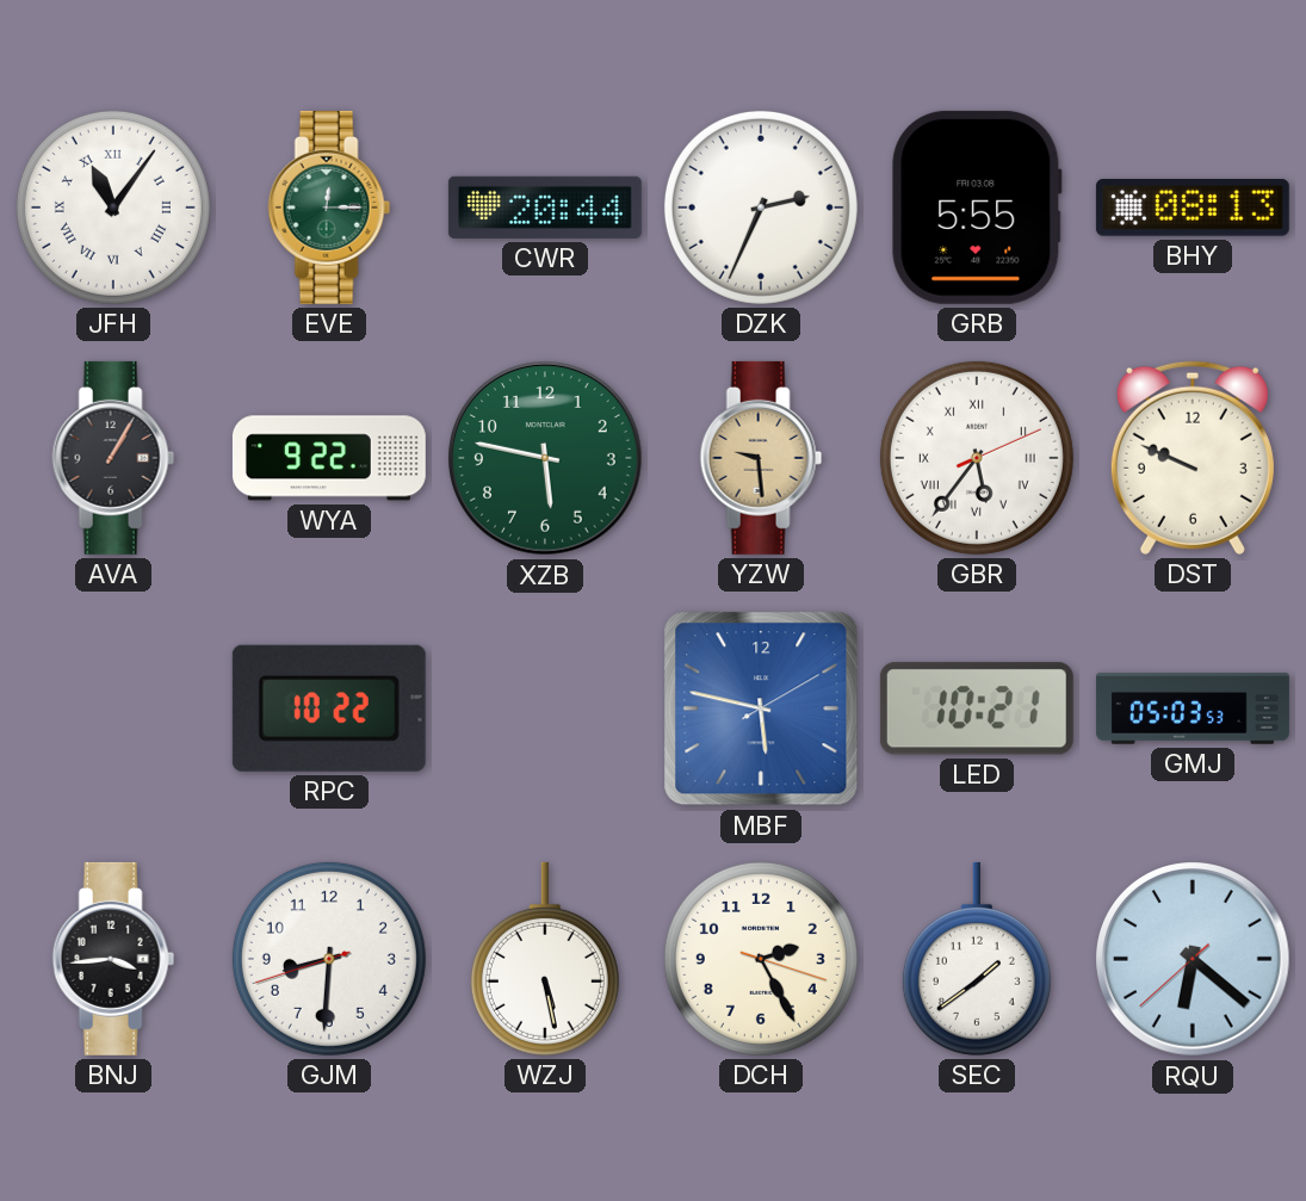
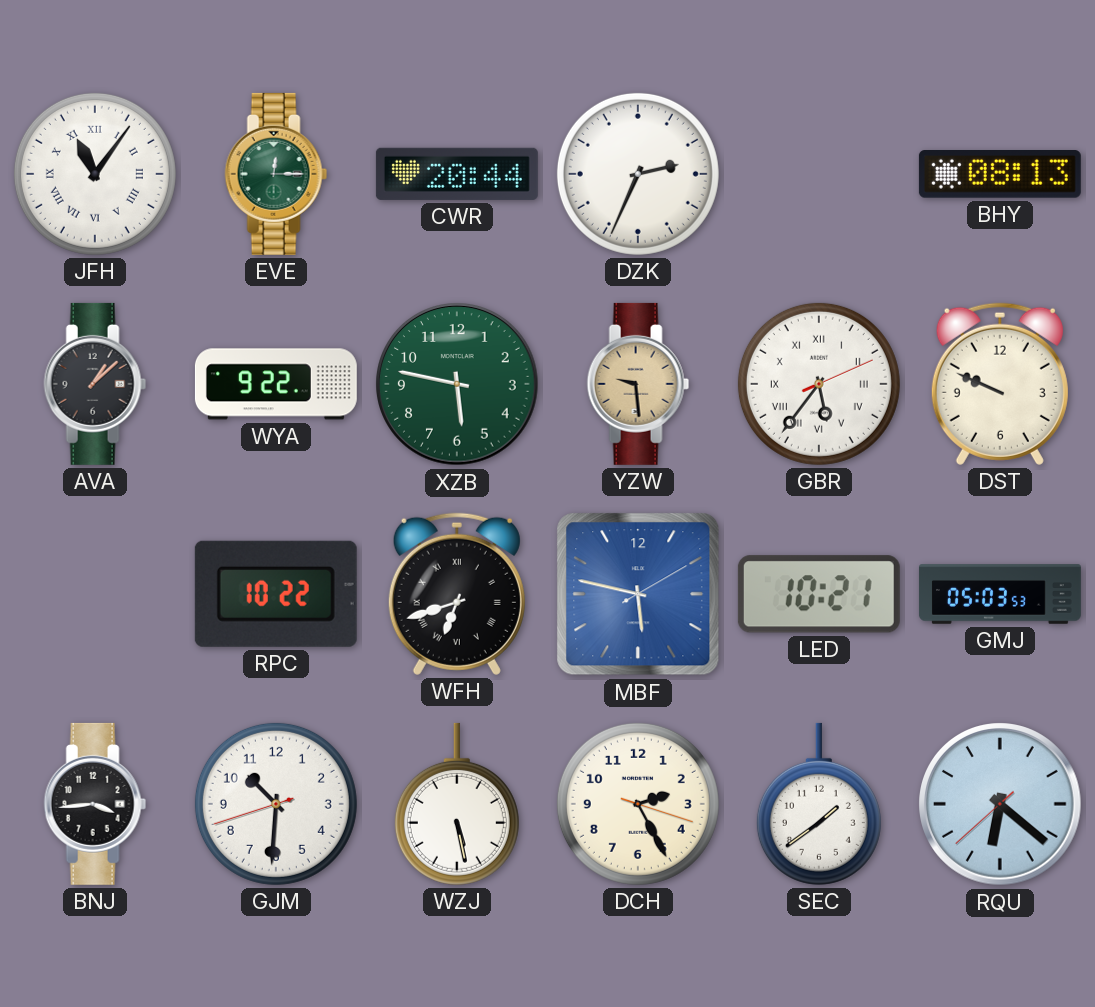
GRB: 5:55 -> none (977, 208)
AVA: 1:05 -> 1:08 (95, 384)
WFH: none -> 6:42 (457, 594)
GJM: 8:30 -> 10:30 (276, 804)
